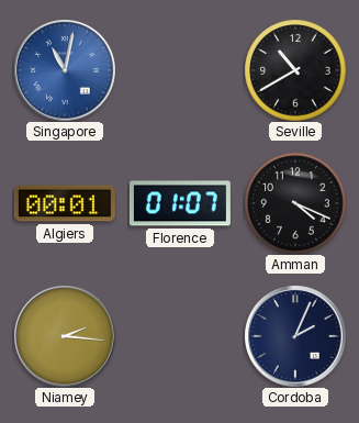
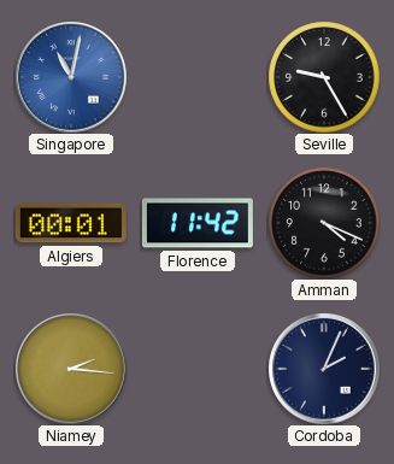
Seville: 10:40 -> 9:25 (324, 77)
Florence: 01:07 -> 11:42 (198, 223)
